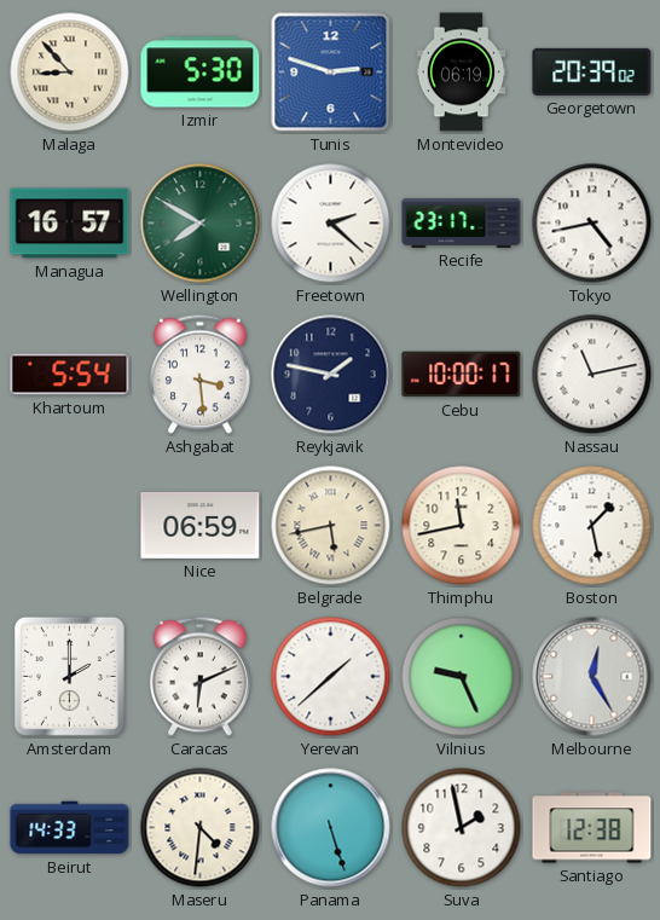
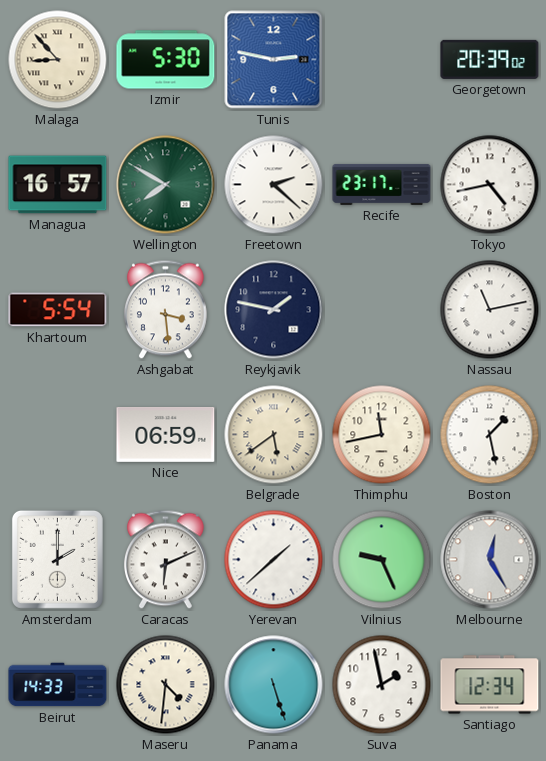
Tunis: 2:48 -> 2:47 (274, 60)
Montevideo: 06:19 -> none (462, 73)
Cebu: 10:00 -> none (462, 375)
Belgrade: 5:43 -> 5:39 (274, 435)
Santiago: 12:38 -> 12:34 (490, 685)
